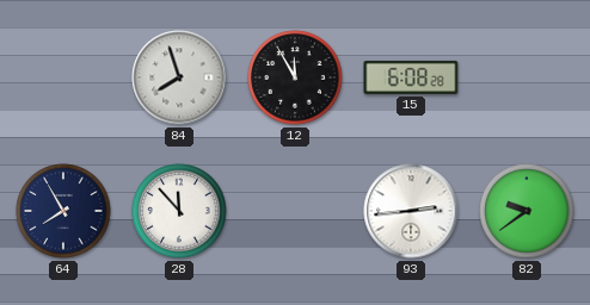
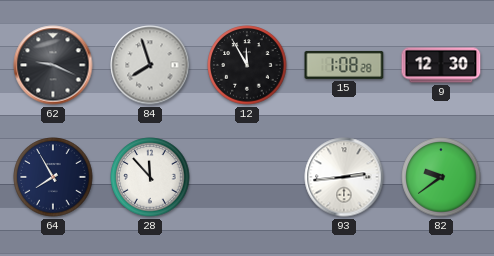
62: none -> 9:19 (53, 65)
15: 6:08 -> 1:08 (344, 65)
9: none -> 12:30 (441, 65)
